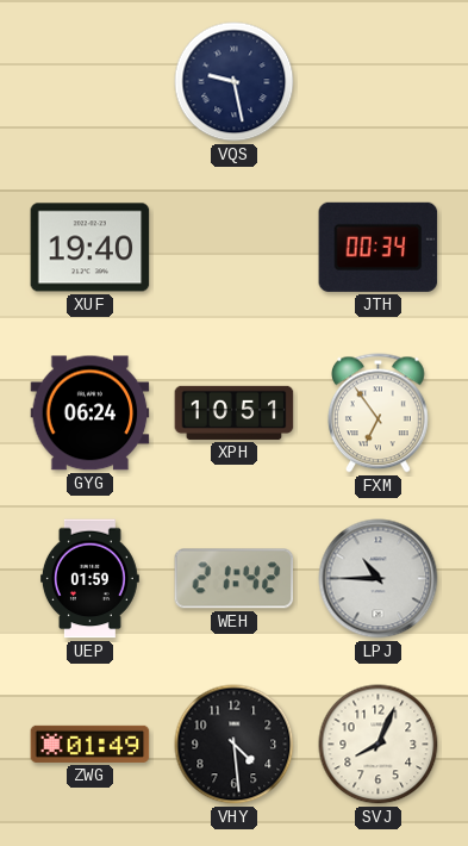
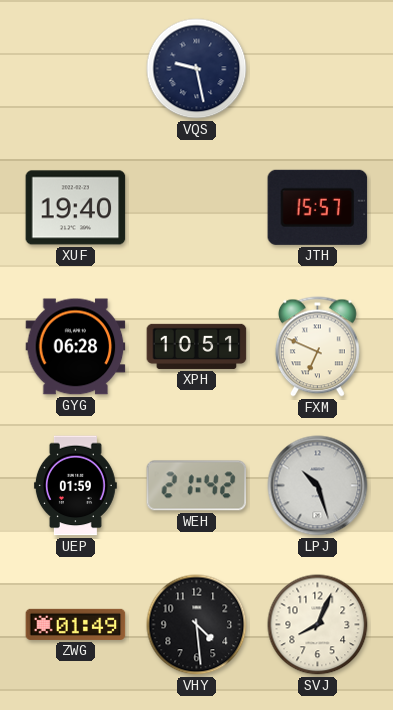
JTH: 00:34 -> 15:57 (318, 207)
GYG: 06:24 -> 06:28 (76, 347)
FXM: 6:54 -> 6:49 (317, 347)
LPJ: 10:45 -> 10:27 (318, 486)
